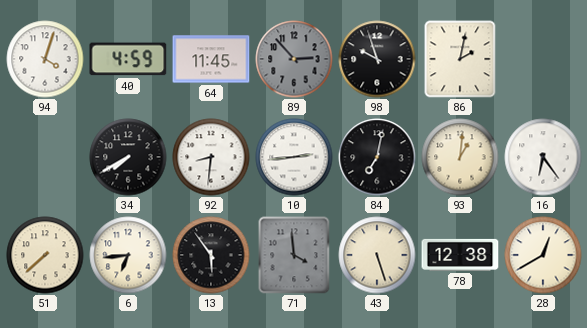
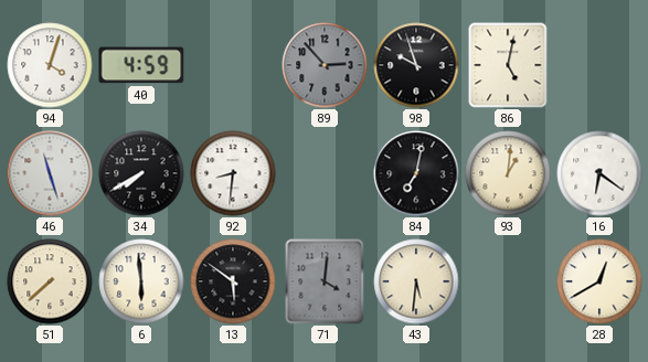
64: 11:45 -> none (211, 59)
86: 2:02 -> 5:02 (508, 65)
46: none -> 11:27 (50, 173)
10: 2:44 -> none (294, 157)
16: 6:24 -> 6:21 (599, 173)
6: 6:44 -> 5:59 (141, 281)
13: 5:54 -> 5:51 (233, 281)
71: 3:59 -> 4:01 (325, 281)
43: 5:27 -> 5:31 (416, 281)
78: 12:38 -> none (460, 255)
